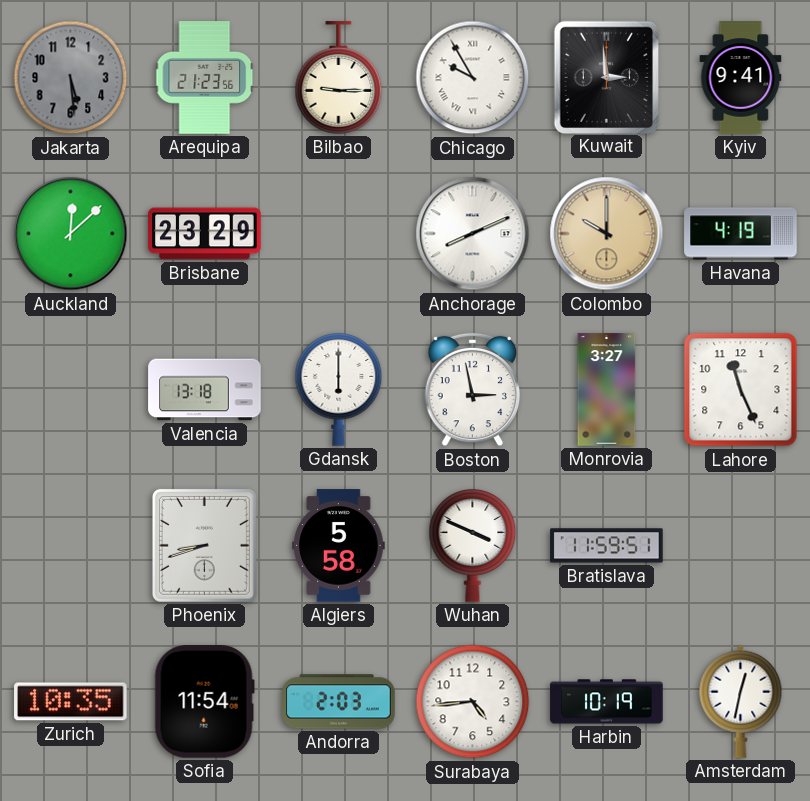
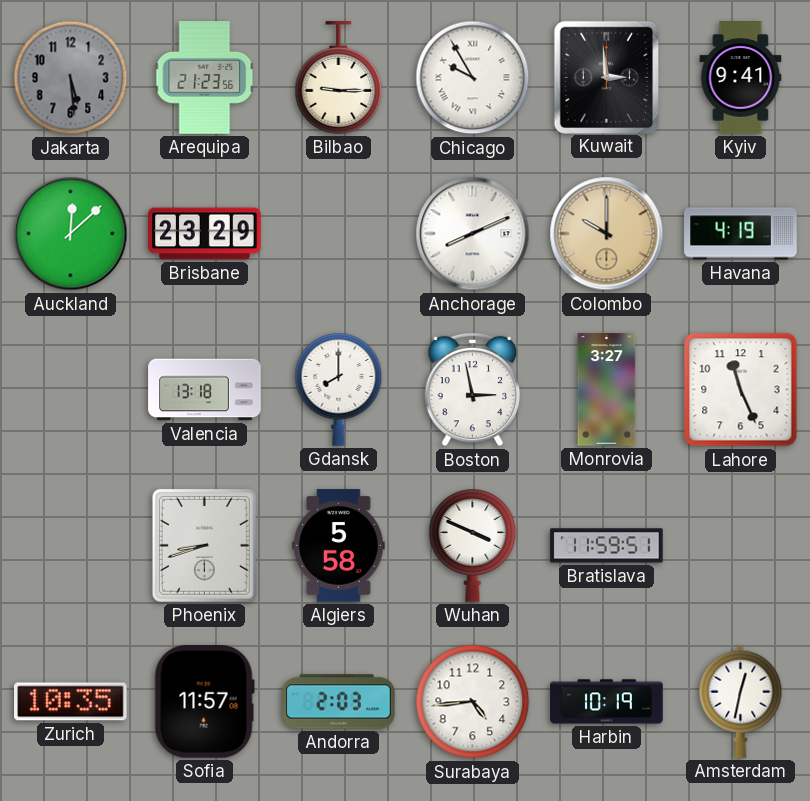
Gdansk: 6:00 -> 8:00 (339, 390)
Sofia: 11:54 -> 11:57 (204, 702)
